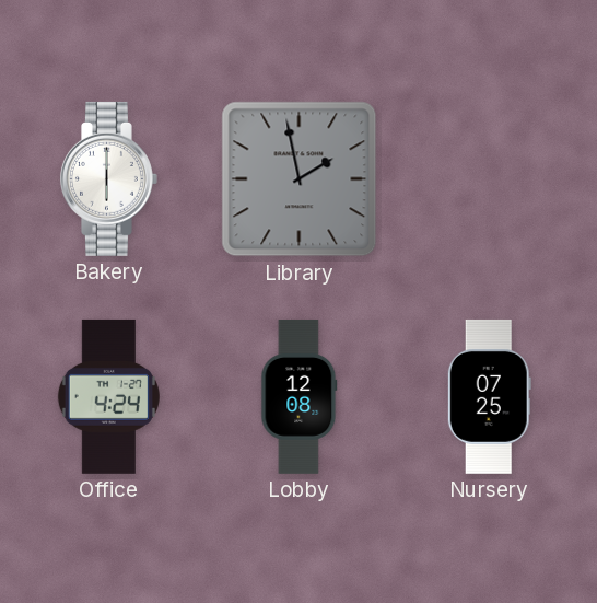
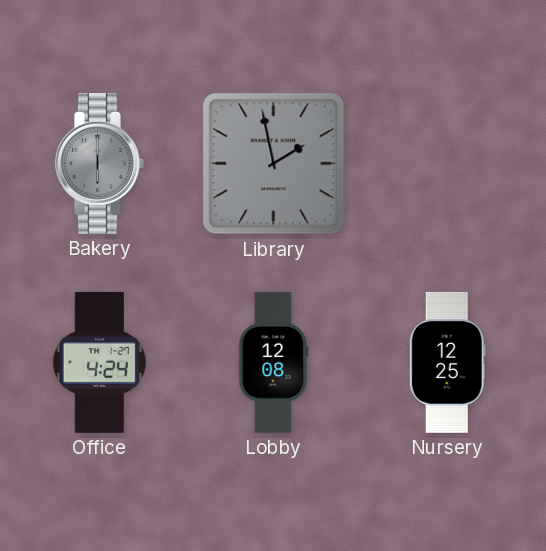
Bakery dial: white -> grey (99, 163)
Nursery: 07:25 -> 12:25 (447, 362)
